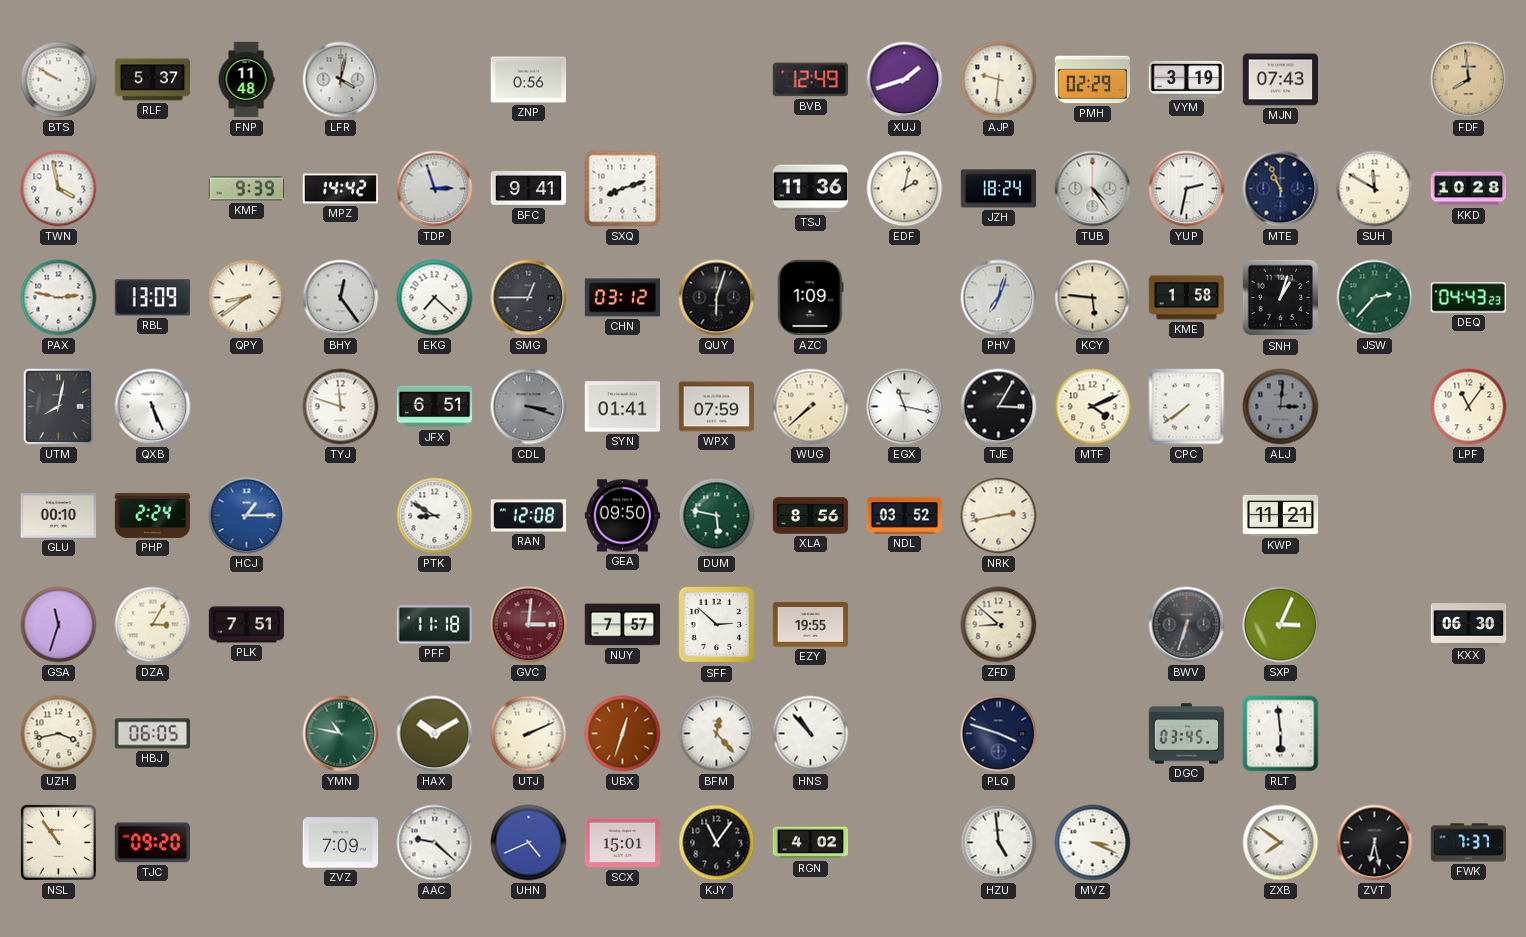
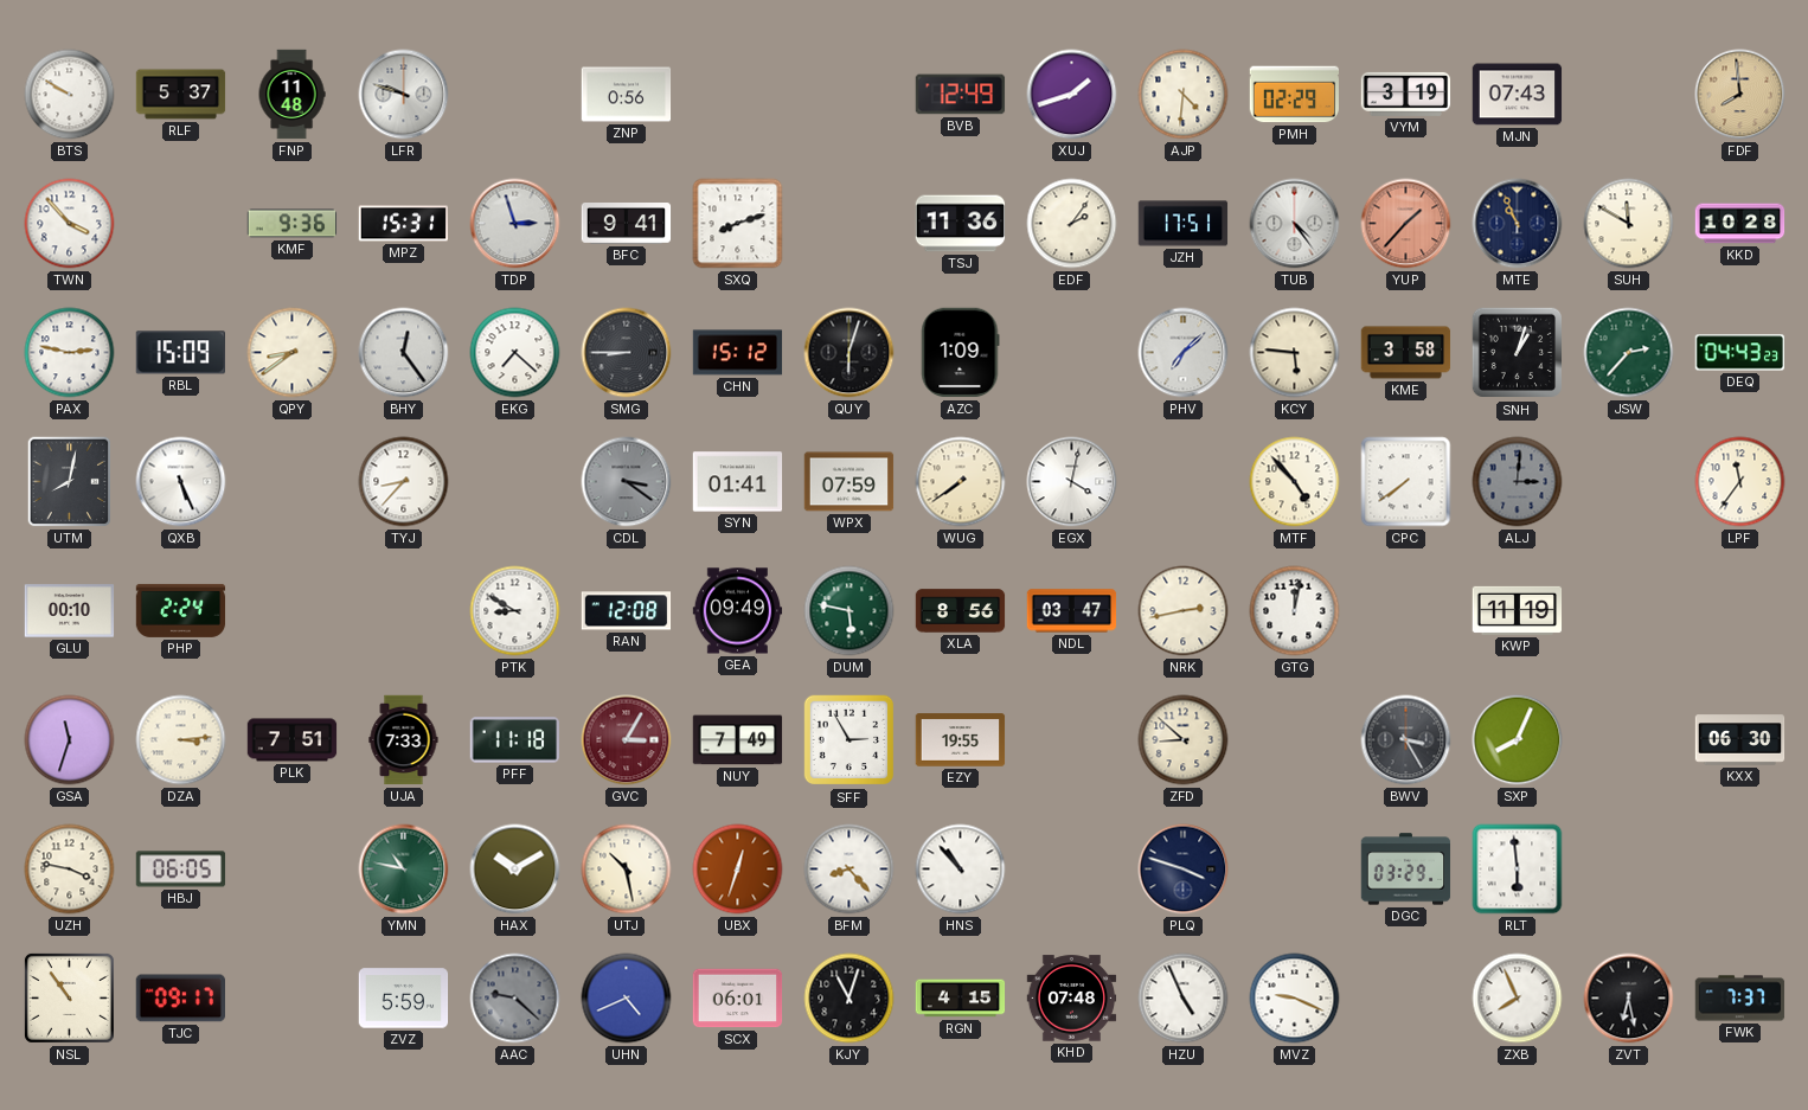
LFR: 4:02 -> 9:48 (404, 95)
AJP: 9:31 -> 4:31 (1184, 95)
TWN: 3:58 -> 3:53 (70, 224)
KMF: 9:39 -> 9:36 (293, 224)
MPZ: 14:42 -> 15:31 (404, 224)
EDF: 2:02 -> 2:06 (1072, 224)
JZH: 18:24 -> 17:51 (1184, 224)
YUP: 2:32 -> 1:37 (1406, 224)
YUP dial: white -> salmon (1406, 224)
RBL: 13:09 -> 15:09 (180, 353)
SMG: 12:45 -> 8:45 (627, 353)
CHN: 03:12 -> 15:12 (738, 353)
PHV: 7:03 -> 7:08 (1184, 353)
KME: 1:58 -> 3:58 (1406, 353)
TYJ: 11:48 -> 8:37 (404, 482)
JFX: 6:51 -> none (435, 407)
CDL: 3:18 -> 3:21 (627, 482)
WUG: 7:38 -> 7:39 (961, 482)
EGX: 11:17 -> 4:02 (1072, 482)
TJE: 3:05 -> none (999, 407)
MTF: 4:11 -> 4:53 (1295, 482)
LPF: 11:06 -> 11:36 (1740, 482)
HCJ: 1:15 -> none (247, 516)
GEA: 09:50 -> 09:49 (738, 611)
NDL: 03:52 -> 03:47 (1072, 611)
GTG: none -> 12:02 (1295, 611)
KWP: 11:21 -> 11:19 (1518, 610)
DZA: 3:05 -> 3:14 (181, 740)
UJA: none -> 7:33 (404, 740)
GVC: 3:01 -> 3:05 (627, 740)
NUY: 7:57 -> 7:49 (738, 740)
SFF: 2:52 -> 2:55 (849, 740)
BWV: 6:33 -> 3:25 (1406, 740)
SXP: 3:04 -> 8:04 (1518, 740)
UZH: 3:43 -> 3:47 (70, 870)
UTJ: 2:11 -> 10:28 (627, 870)
BFM: 12:23 -> 8:23 (849, 870)
DGC: 03:45 -> 03:29 (1406, 870)
TJC: 09:20 -> 09:17 (180, 999)
ZVZ: 7:09 -> 5:59 (404, 999)
AAC dial: white -> grey (515, 999)
SCX: 15:01 -> 06:01 (738, 999)
KJY: 11:06 -> 11:03 (849, 999)
RGN: 4:02 -> 4:15 (961, 999)
KHD: none -> 07:48 (1072, 999)
HZU: 4:59 -> 4:56 (1184, 999)
MVZ: 3:19 -> 9:19 (1295, 999)
ZXB: 7:51 -> 7:56 (1518, 999)
